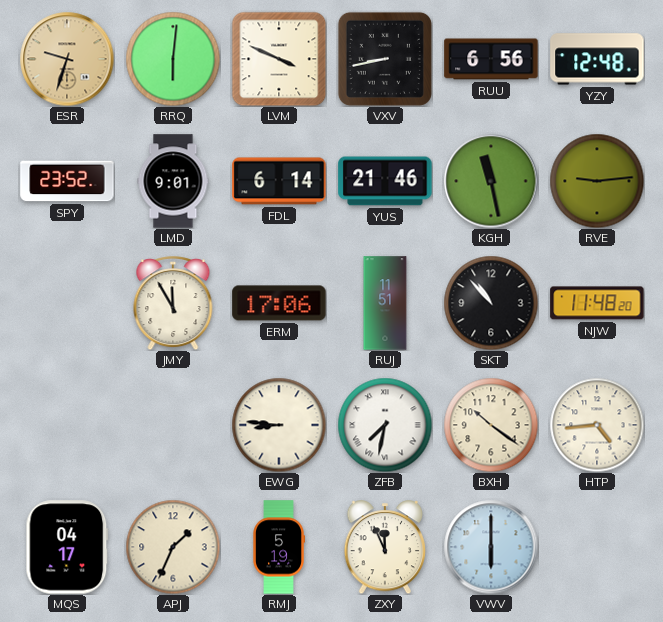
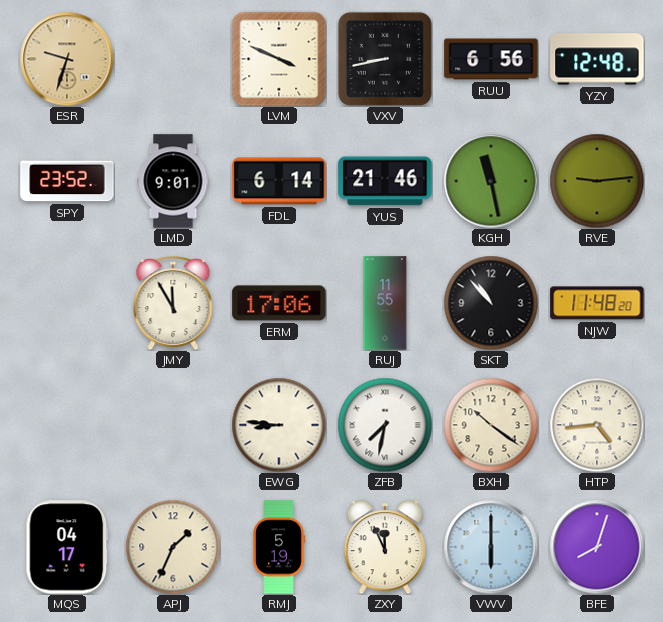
RRQ: 6:01 -> none (173, 59)
RUJ: 11:51 -> 11:55 (385, 303)
BFE: none -> 8:03 (597, 547)
